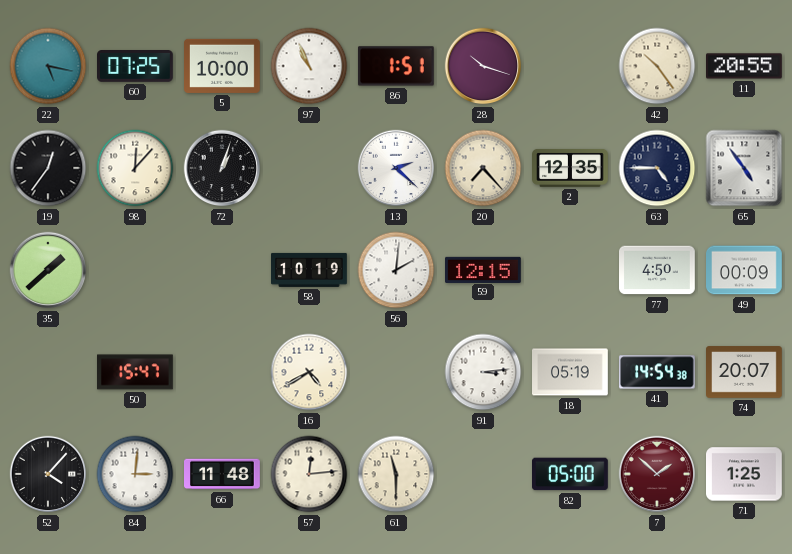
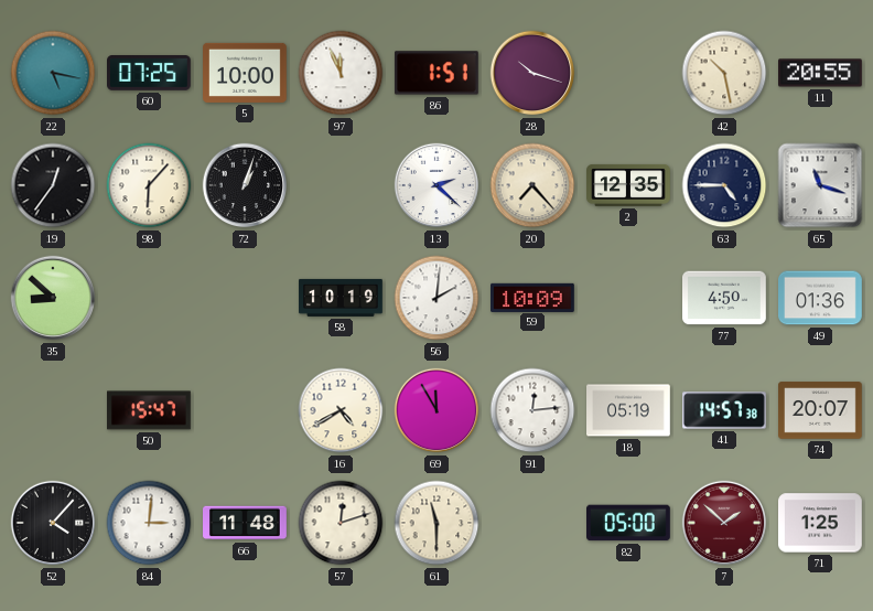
97: 10:56 -> 11:56 (341, 73)
42: 10:24 -> 10:28 (724, 73)
98: 12:07 -> 6:07 (149, 185)
65: 4:54 -> 11:18 (820, 185)
35: 1:38 -> 8:52 (53, 298)
59: 12:15 -> 10:09 (533, 297)
49: 00:09 -> 01:36 (821, 298)
69: none -> 11:55 (436, 410)
91: 3:14 -> 12:14 (532, 410)
41: 14:54 -> 14:57 (725, 410)
57: 12:14 -> 12:12 (341, 523)
